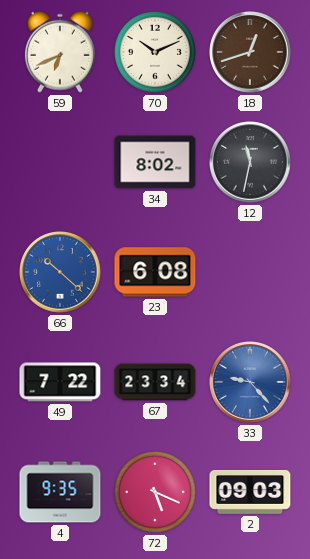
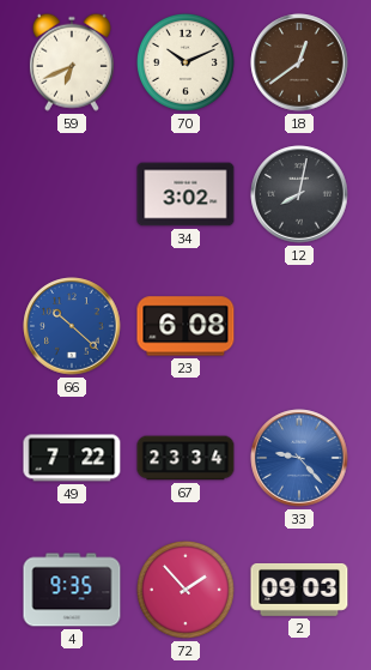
18: 12:42 -> 12:39 (299, 62)
34: 8:02 -> 3:02 (185, 194)
12: 11:32 -> 8:02 (299, 194)
72: 5:19 -> 1:53 (185, 590)
